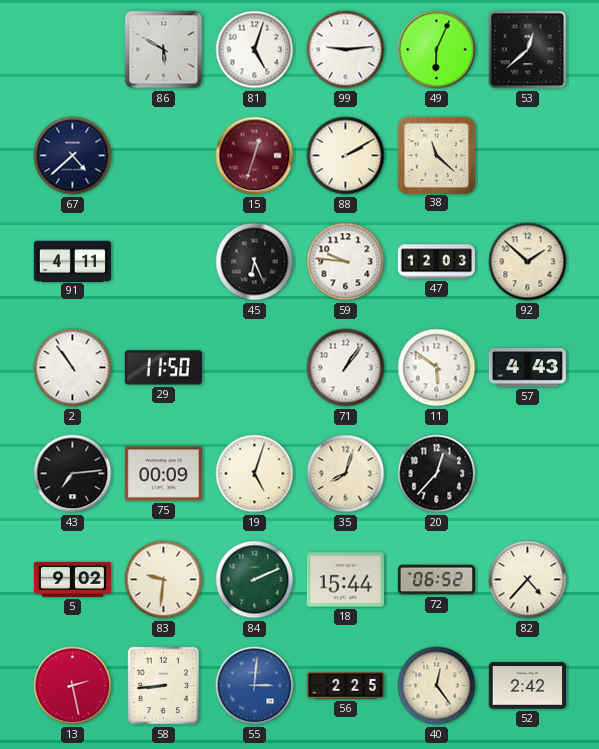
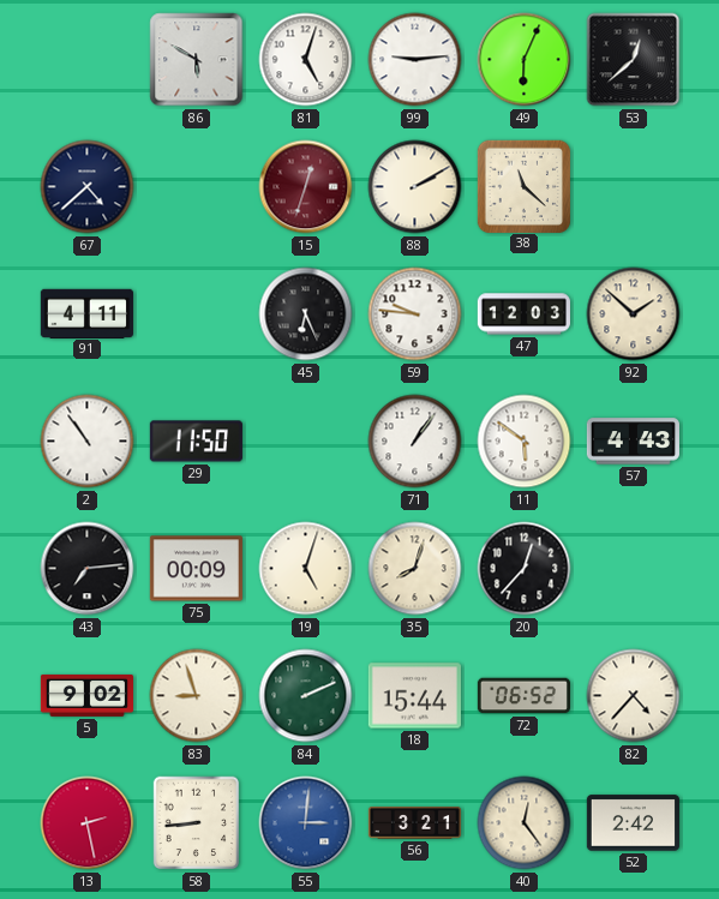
83: 9:31 -> 8:57 (197, 696)
56: 2:25 -> 3:21 (414, 823)
